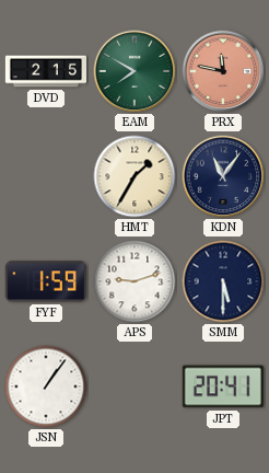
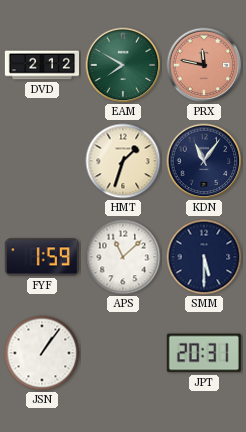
DVD: 2:15 -> 2:12 (41, 65)
HMT: 1:35 -> 1:33 (123, 161)
APS: 9:12 -> 11:08 (123, 257)
JPT: 20:41 -> 20:31 (204, 353)
